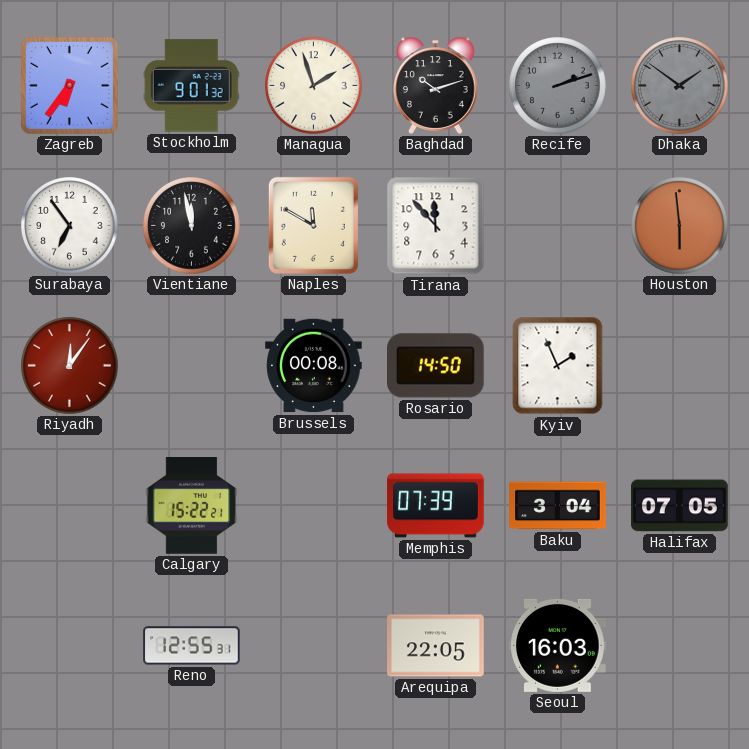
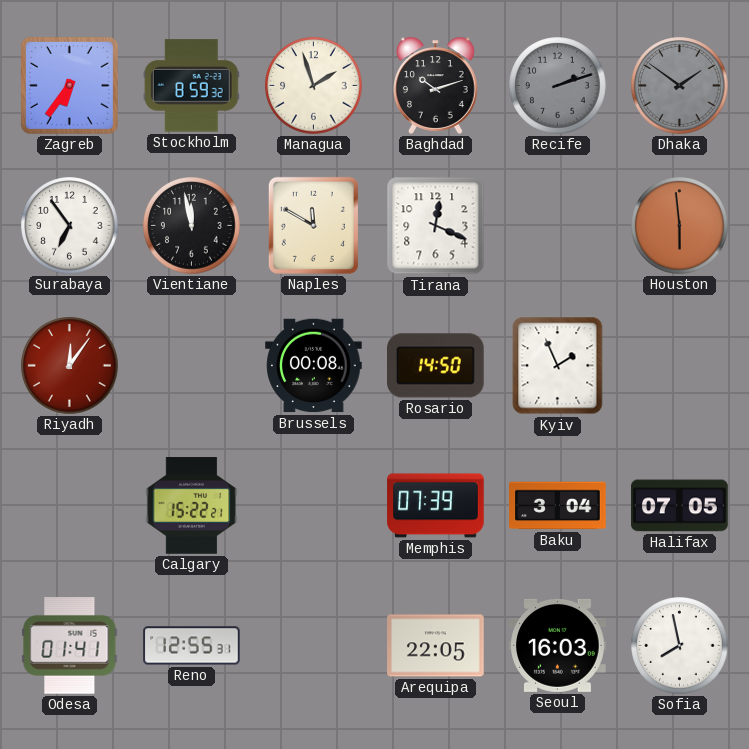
Stockholm: 9:01 -> 8:59 (191, 86)
Tirana: 11:53 -> 12:19 (436, 226)
Odesa: none -> 01:41 (70, 646)
Sofia: none -> 7:58 (680, 646)
